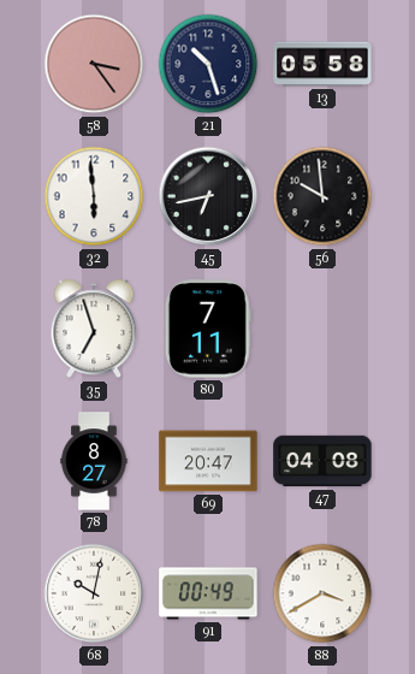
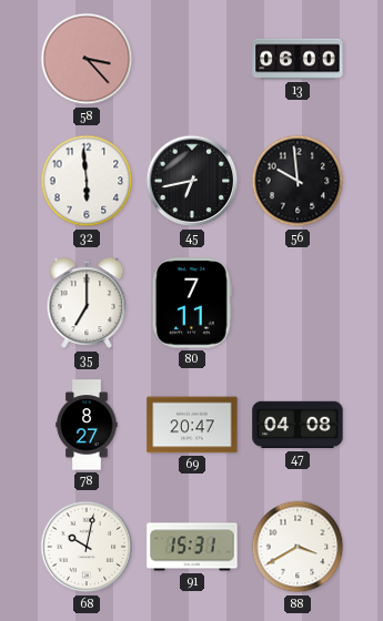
58: 3:24 -> 3:23 (87, 59)
21: 10:27 -> none (208, 64)
13: 05:58 -> 06:00 (298, 59)
35: 6:57 -> 7:00 (87, 303)
91: 00:49 -> 15:31 (192, 547)
